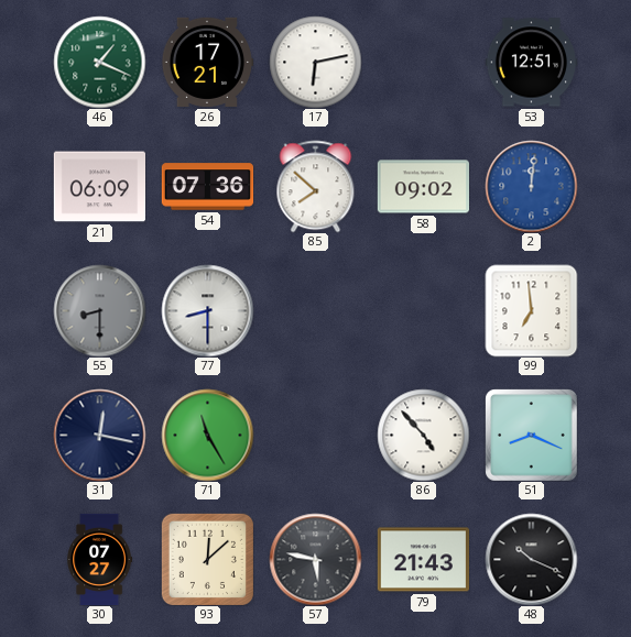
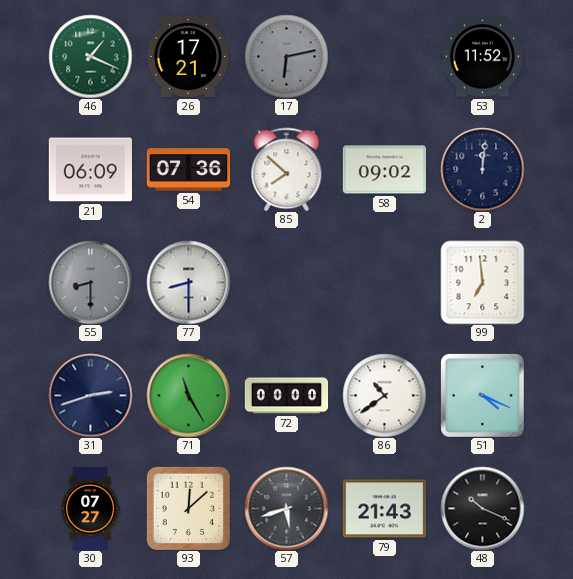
17 dial: white -> grey (286, 56)
53: 12:51 -> 11:52 (482, 57)
2 dial: blue -> navy (482, 169)
31: 12:17 -> 2:42 (90, 395)
72: none -> 00:00 (286, 396)
86: 4:53 -> 10:39 (384, 395)
51: 8:19 -> 4:19 (483, 396)
57: 5:47 -> 5:42 (286, 508)
